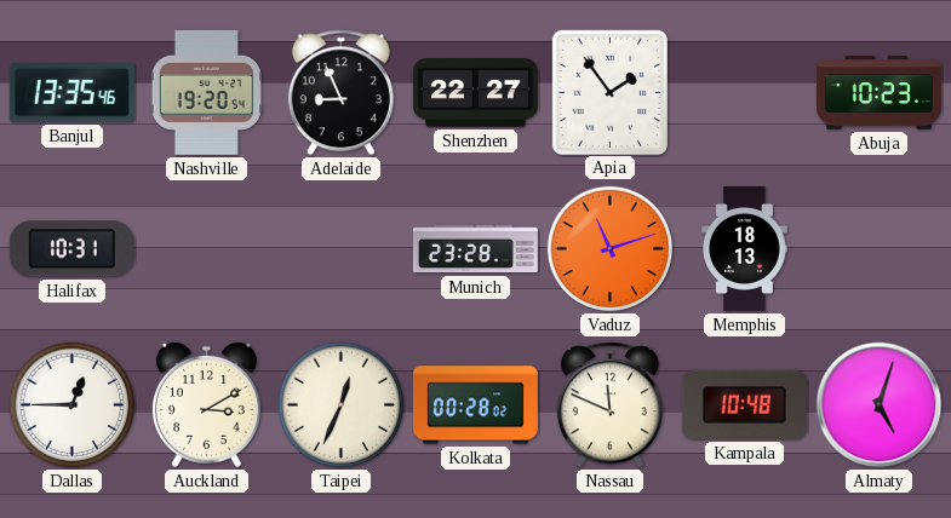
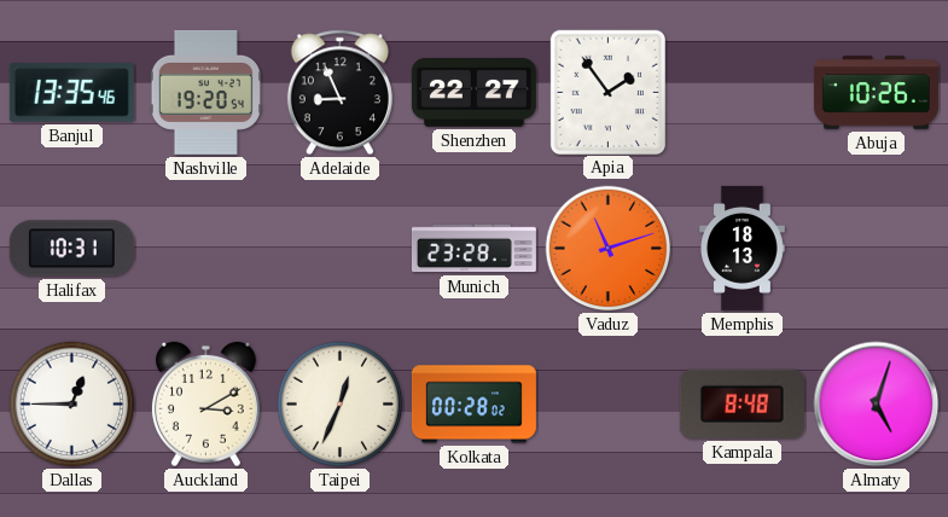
Abuja: 10:23 -> 10:26 (876, 93)
Nassau: 11:49 -> none (609, 405)
Kampala: 10:48 -> 8:48 (741, 403)
